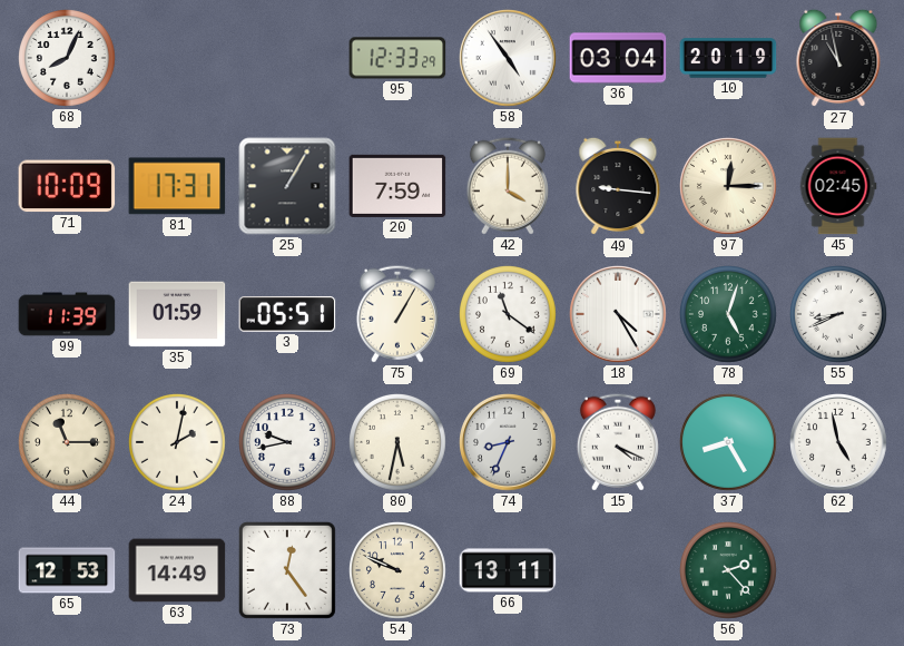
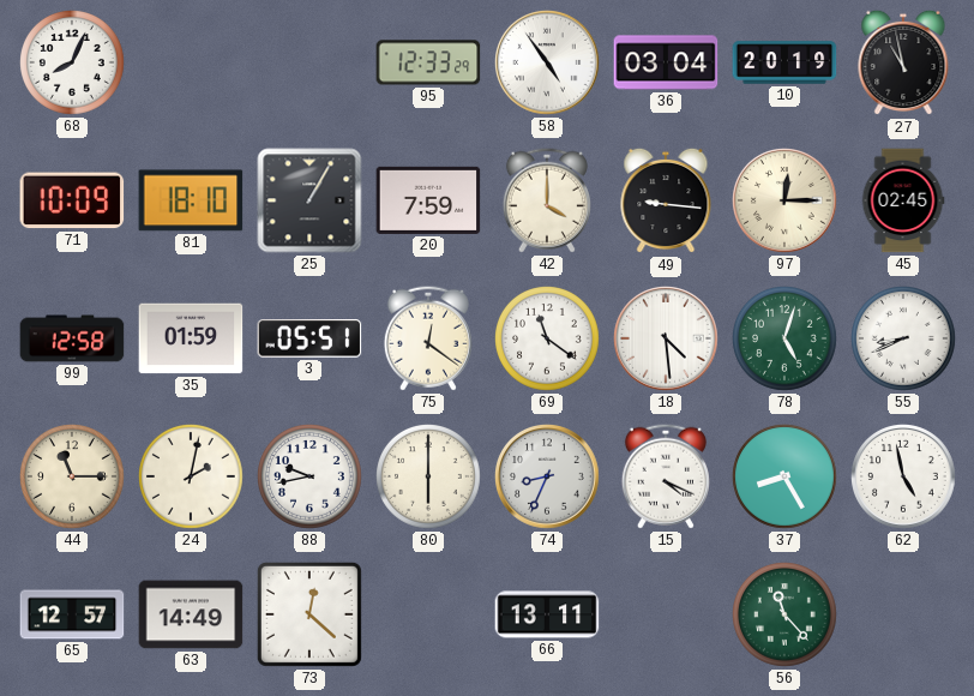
81: 17:31 -> 18:10 (191, 200)
99: 11:39 -> 12:58 (72, 338)
75: 1:05 -> 12:21 (428, 338)
18: 4:25 -> 4:29 (667, 340)
80: 5:32 -> 6:00 (429, 478)
65: 12:53 -> 12:57 (72, 614)
73: 12:24 -> 12:22 (309, 614)
54: 9:49 -> none (399, 571)
56: 2:23 -> 11:23 (786, 616)
